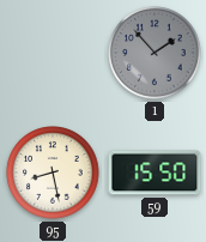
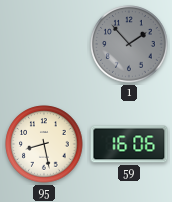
59: 15:50 -> 16:06 (129, 144)
